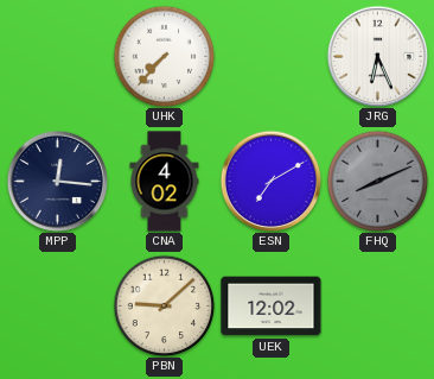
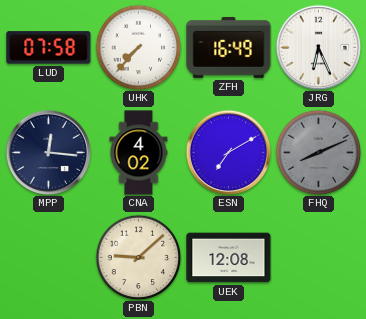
LUD: none -> 07:58 (49, 48)
ZFH: none -> 16:49 (229, 47)
UEK: 12:02 -> 12:08 (229, 258)
